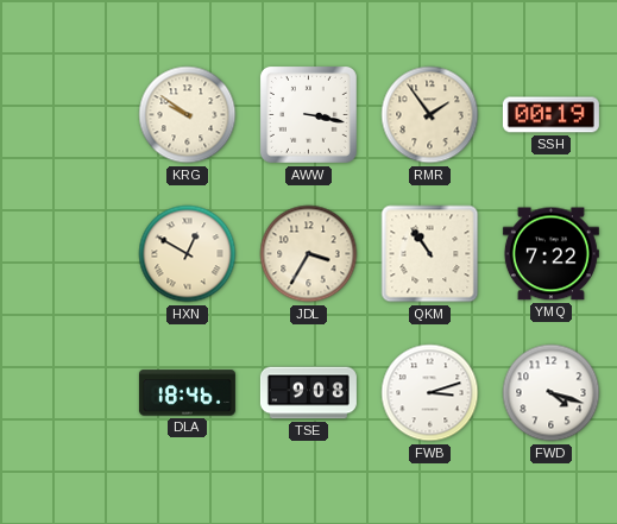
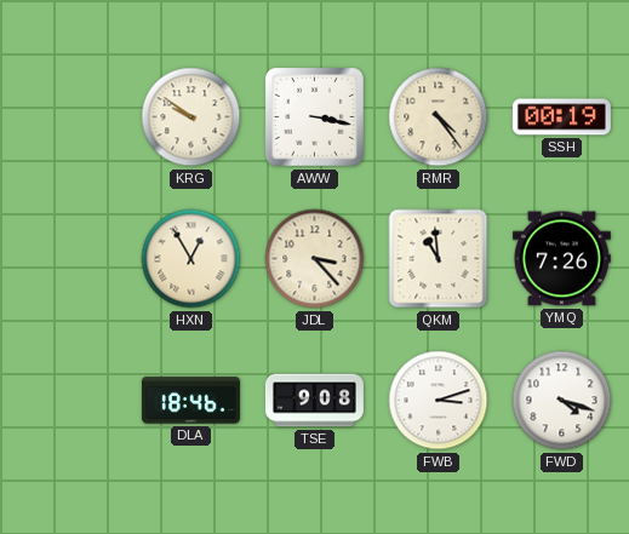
RMR: 1:54 -> 4:24 (439, 117)
HXN: 12:50 -> 12:55 (191, 259)
JDL: 3:35 -> 3:23 (315, 259)
QKM: 10:54 -> 10:59 (439, 259)
YMQ: 7:22 -> 7:26 (561, 259)
